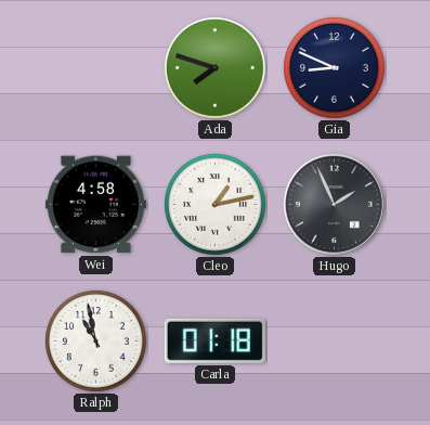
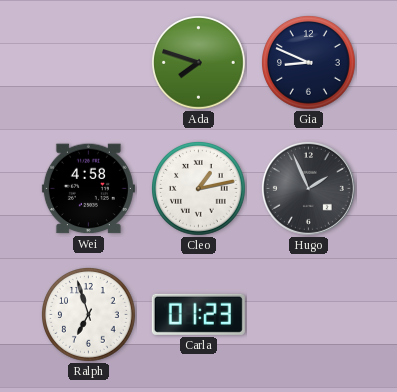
Ralph: 10:58 -> 6:57 (89, 315)
Carla: 01:18 -> 01:23 (198, 314)
